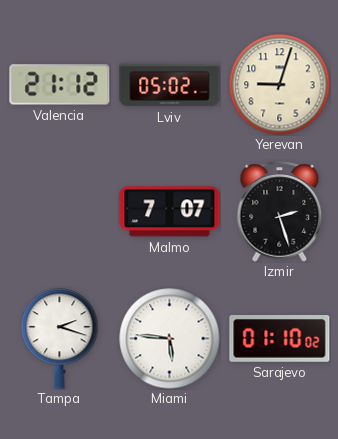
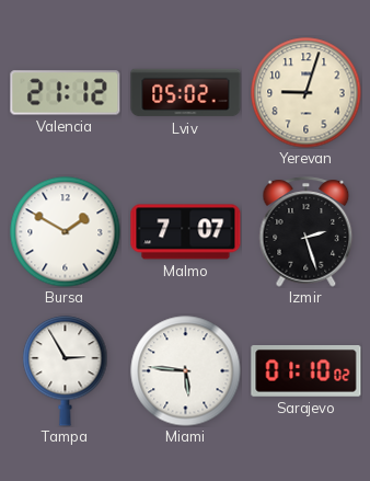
Bursa: none -> 1:50 (66, 232)
Tampa: 2:18 -> 2:55 (66, 371)
